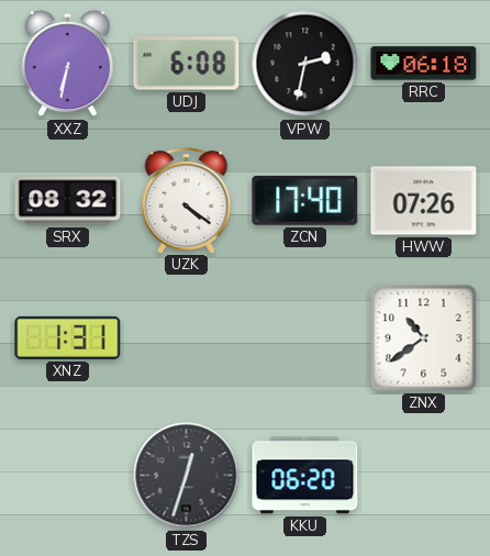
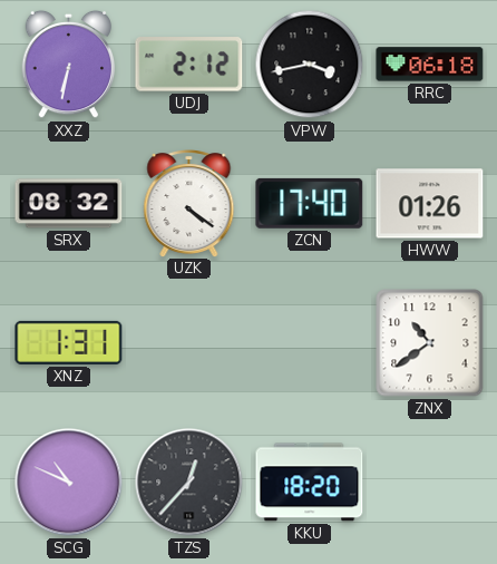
UDJ: 6:08 -> 2:12 (189, 65)
VPW: 2:32 -> 3:43 (310, 65)
HWW: 07:26 -> 01:26 (430, 204)
SCG: none -> 10:49 (69, 483)
TZS: 12:33 -> 12:37 (189, 483)
KKU: 06:20 -> 18:20 (310, 483)
